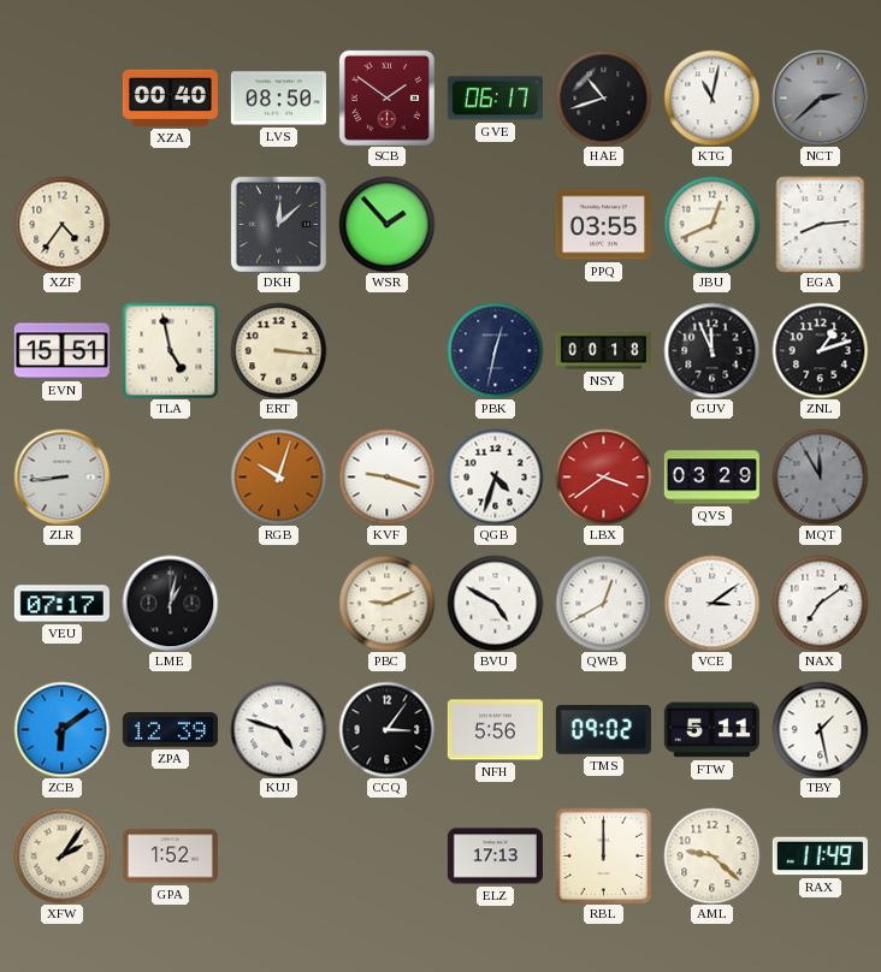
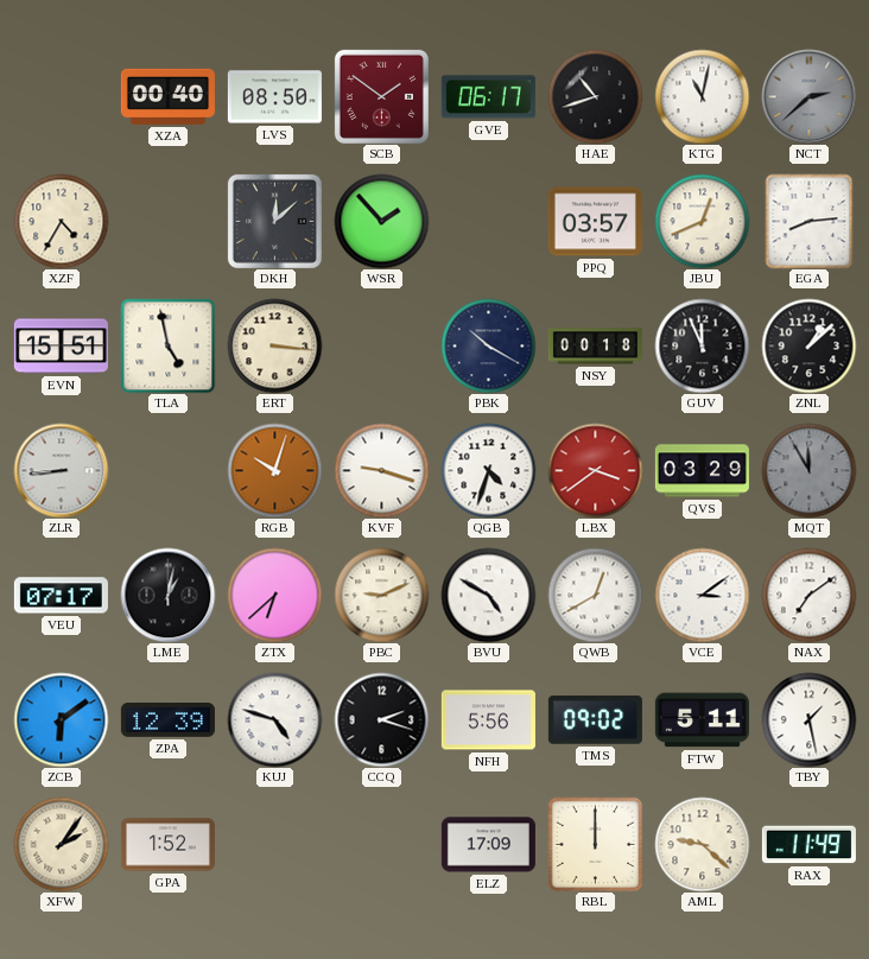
XZF: 4:36 -> 4:35 (61, 221)
PPQ: 03:55 -> 03:57 (595, 222)
PBK: 12:32 -> 10:20 (488, 345)
ZNL: 1:12 -> 1:08 (808, 345)
ZTX: none -> 6:38 (274, 595)
CCQ: 3:06 -> 2:18 (381, 719)
ELZ: 17:13 -> 17:09 (488, 845)
